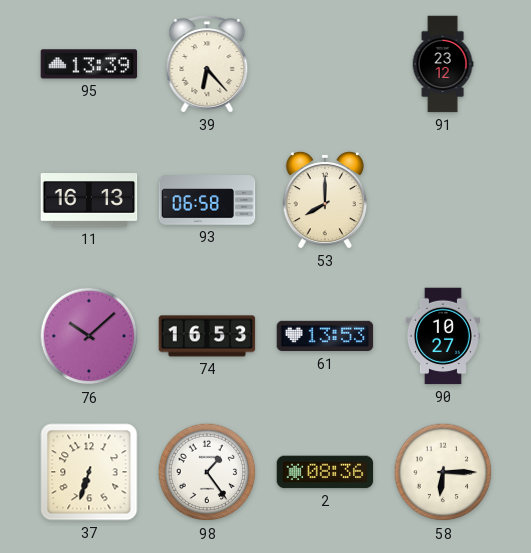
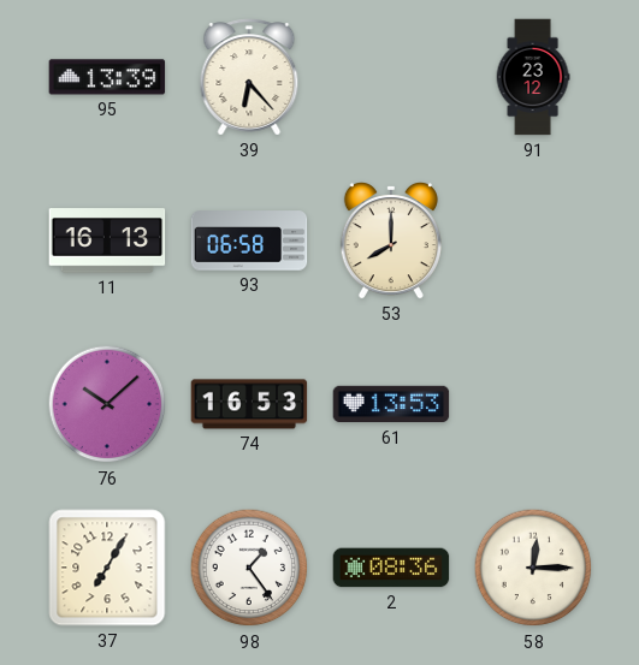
90: 10:27 -> none (443, 336)
37: 6:33 -> 7:05 (107, 568)
58: 6:15 -> 12:15 (533, 568)
